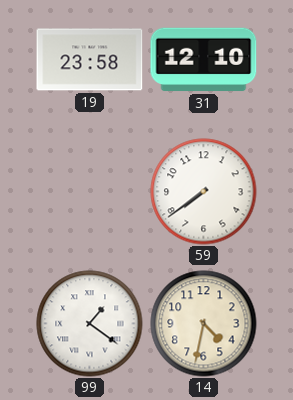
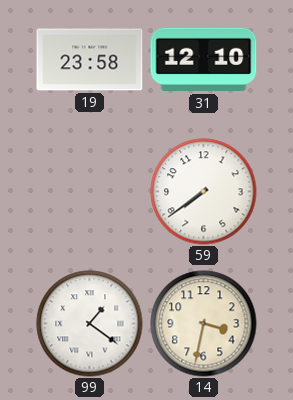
14: 4:32 -> 3:32 (204, 324)
